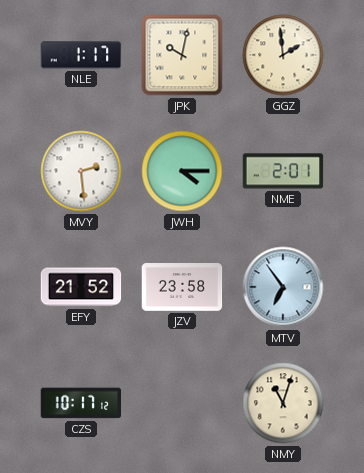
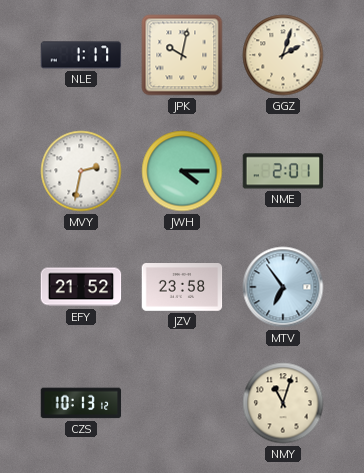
GGZ: 1:59 -> 2:03 (283, 55)
MVY: 2:29 -> 2:32 (81, 171)
CZS: 10:17 -> 10:13 (81, 403)
